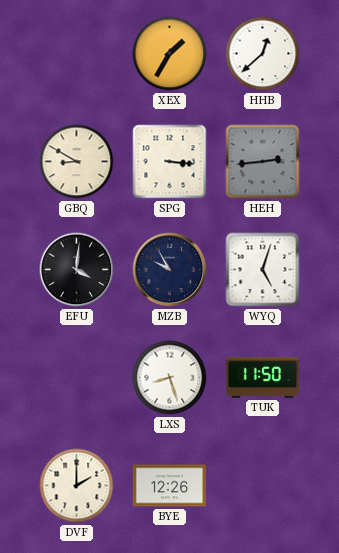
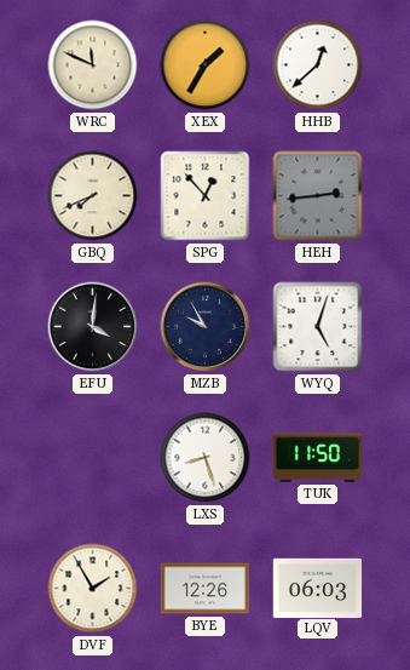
WRC: none -> 11:49 (93, 65)
GBQ: 8:50 -> 7:41 (93, 196)
SPG: 3:16 -> 12:53 (206, 196)
DVF: 2:00 -> 1:55 (93, 589)
LQV: none -> 06:03 (318, 588)
